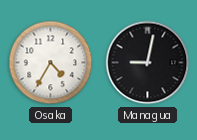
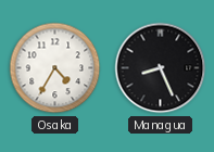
Managua: 9:02 -> 8:26 (161, 68)
